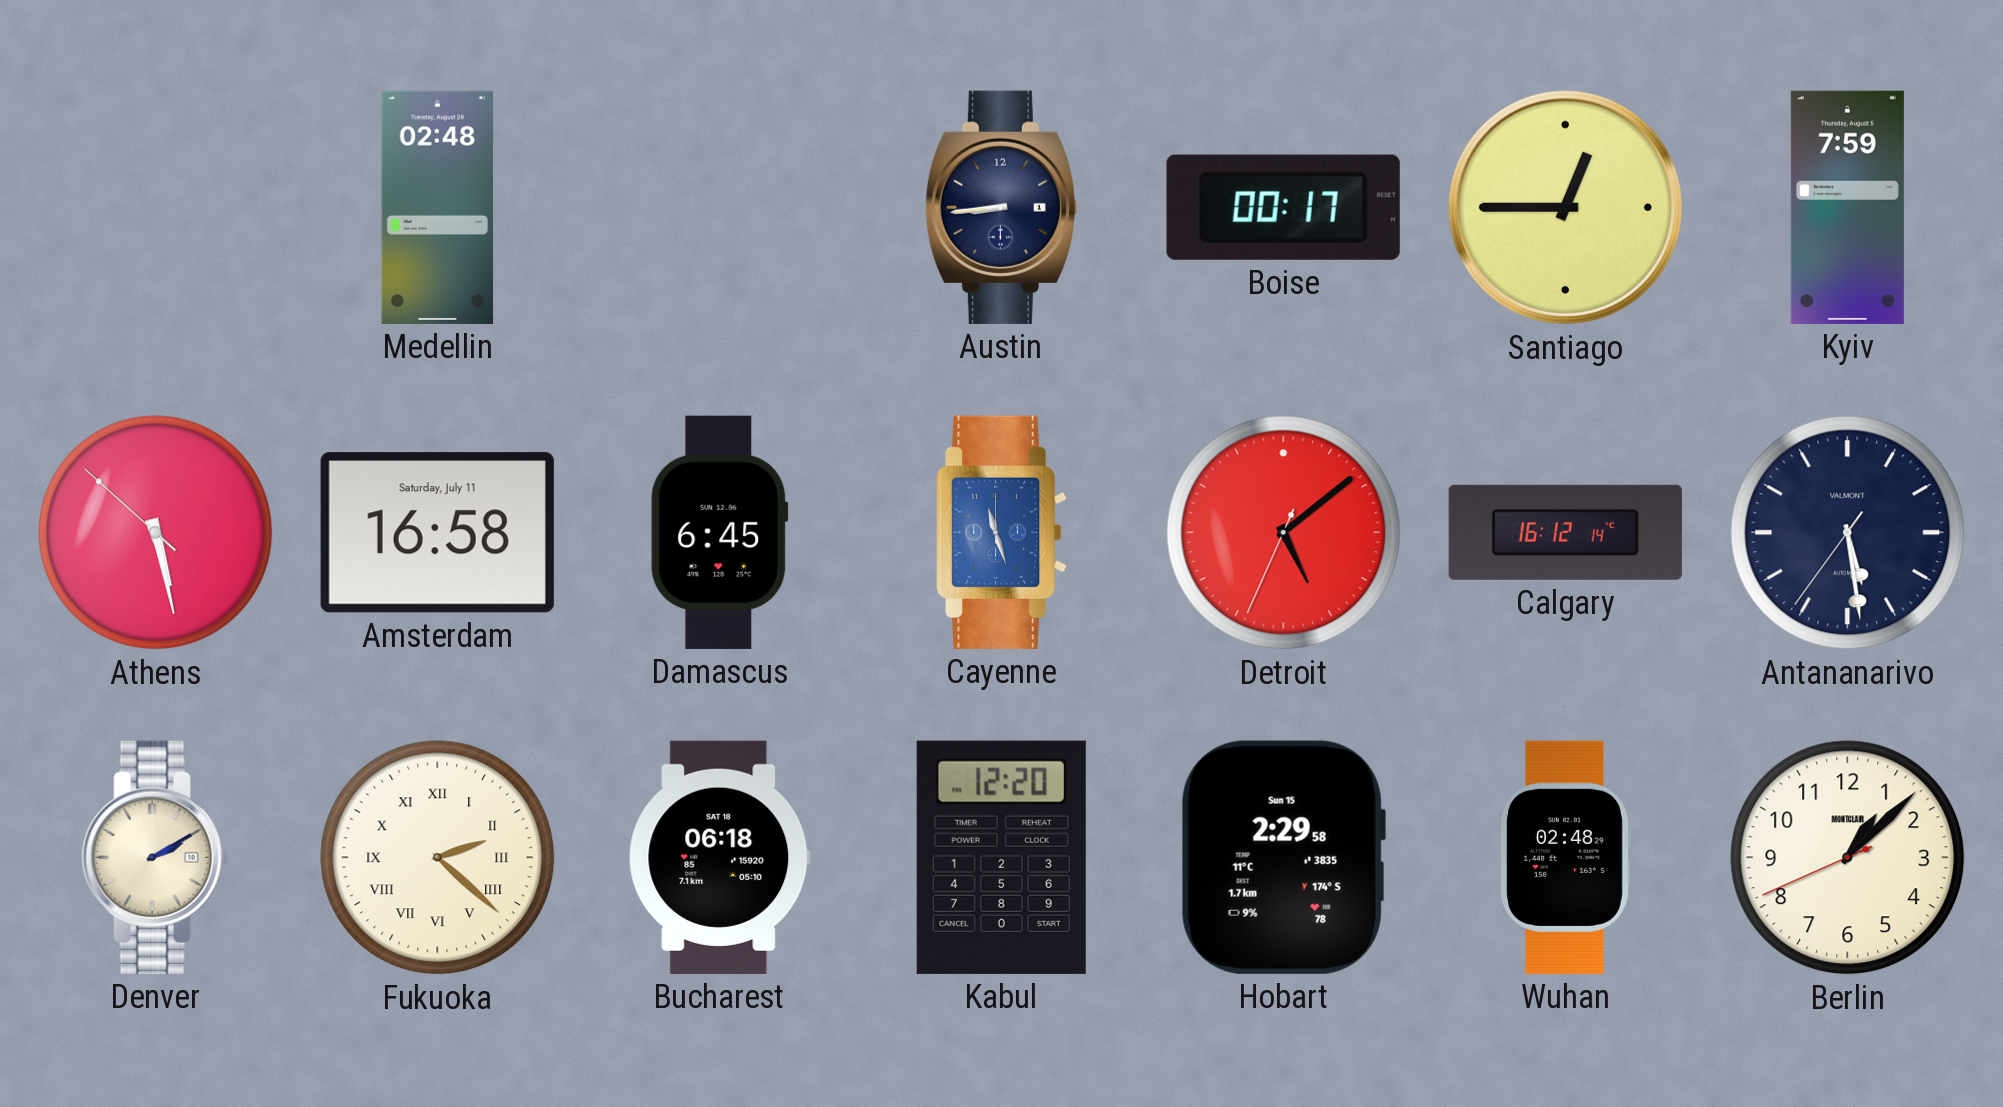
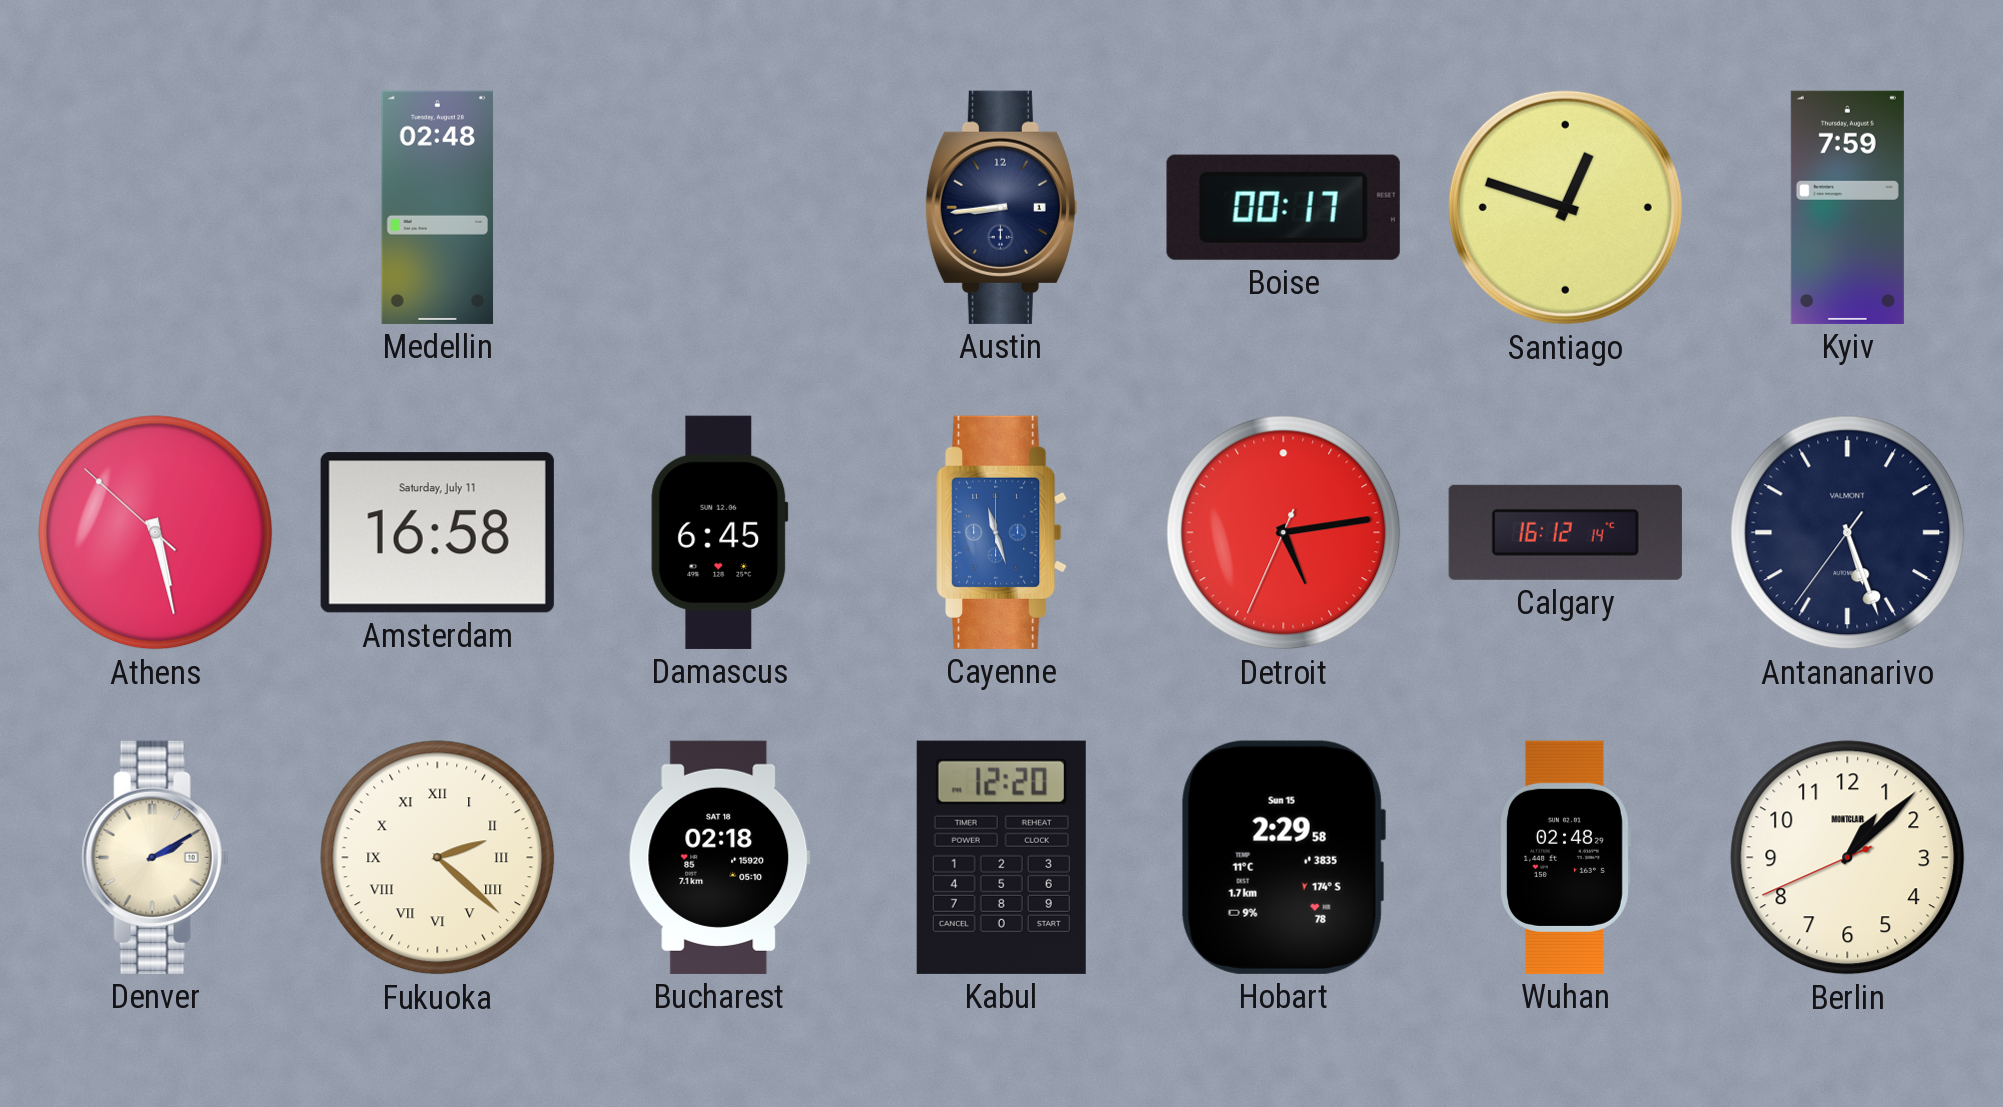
Santiago: 12:45 -> 12:48 (1565, 207)
Detroit: 5:08 -> 5:13 (1284, 533)
Antananarivo: 5:28 -> 5:26 (1848, 533)
Bucharest: 06:18 -> 02:18 (720, 857)
